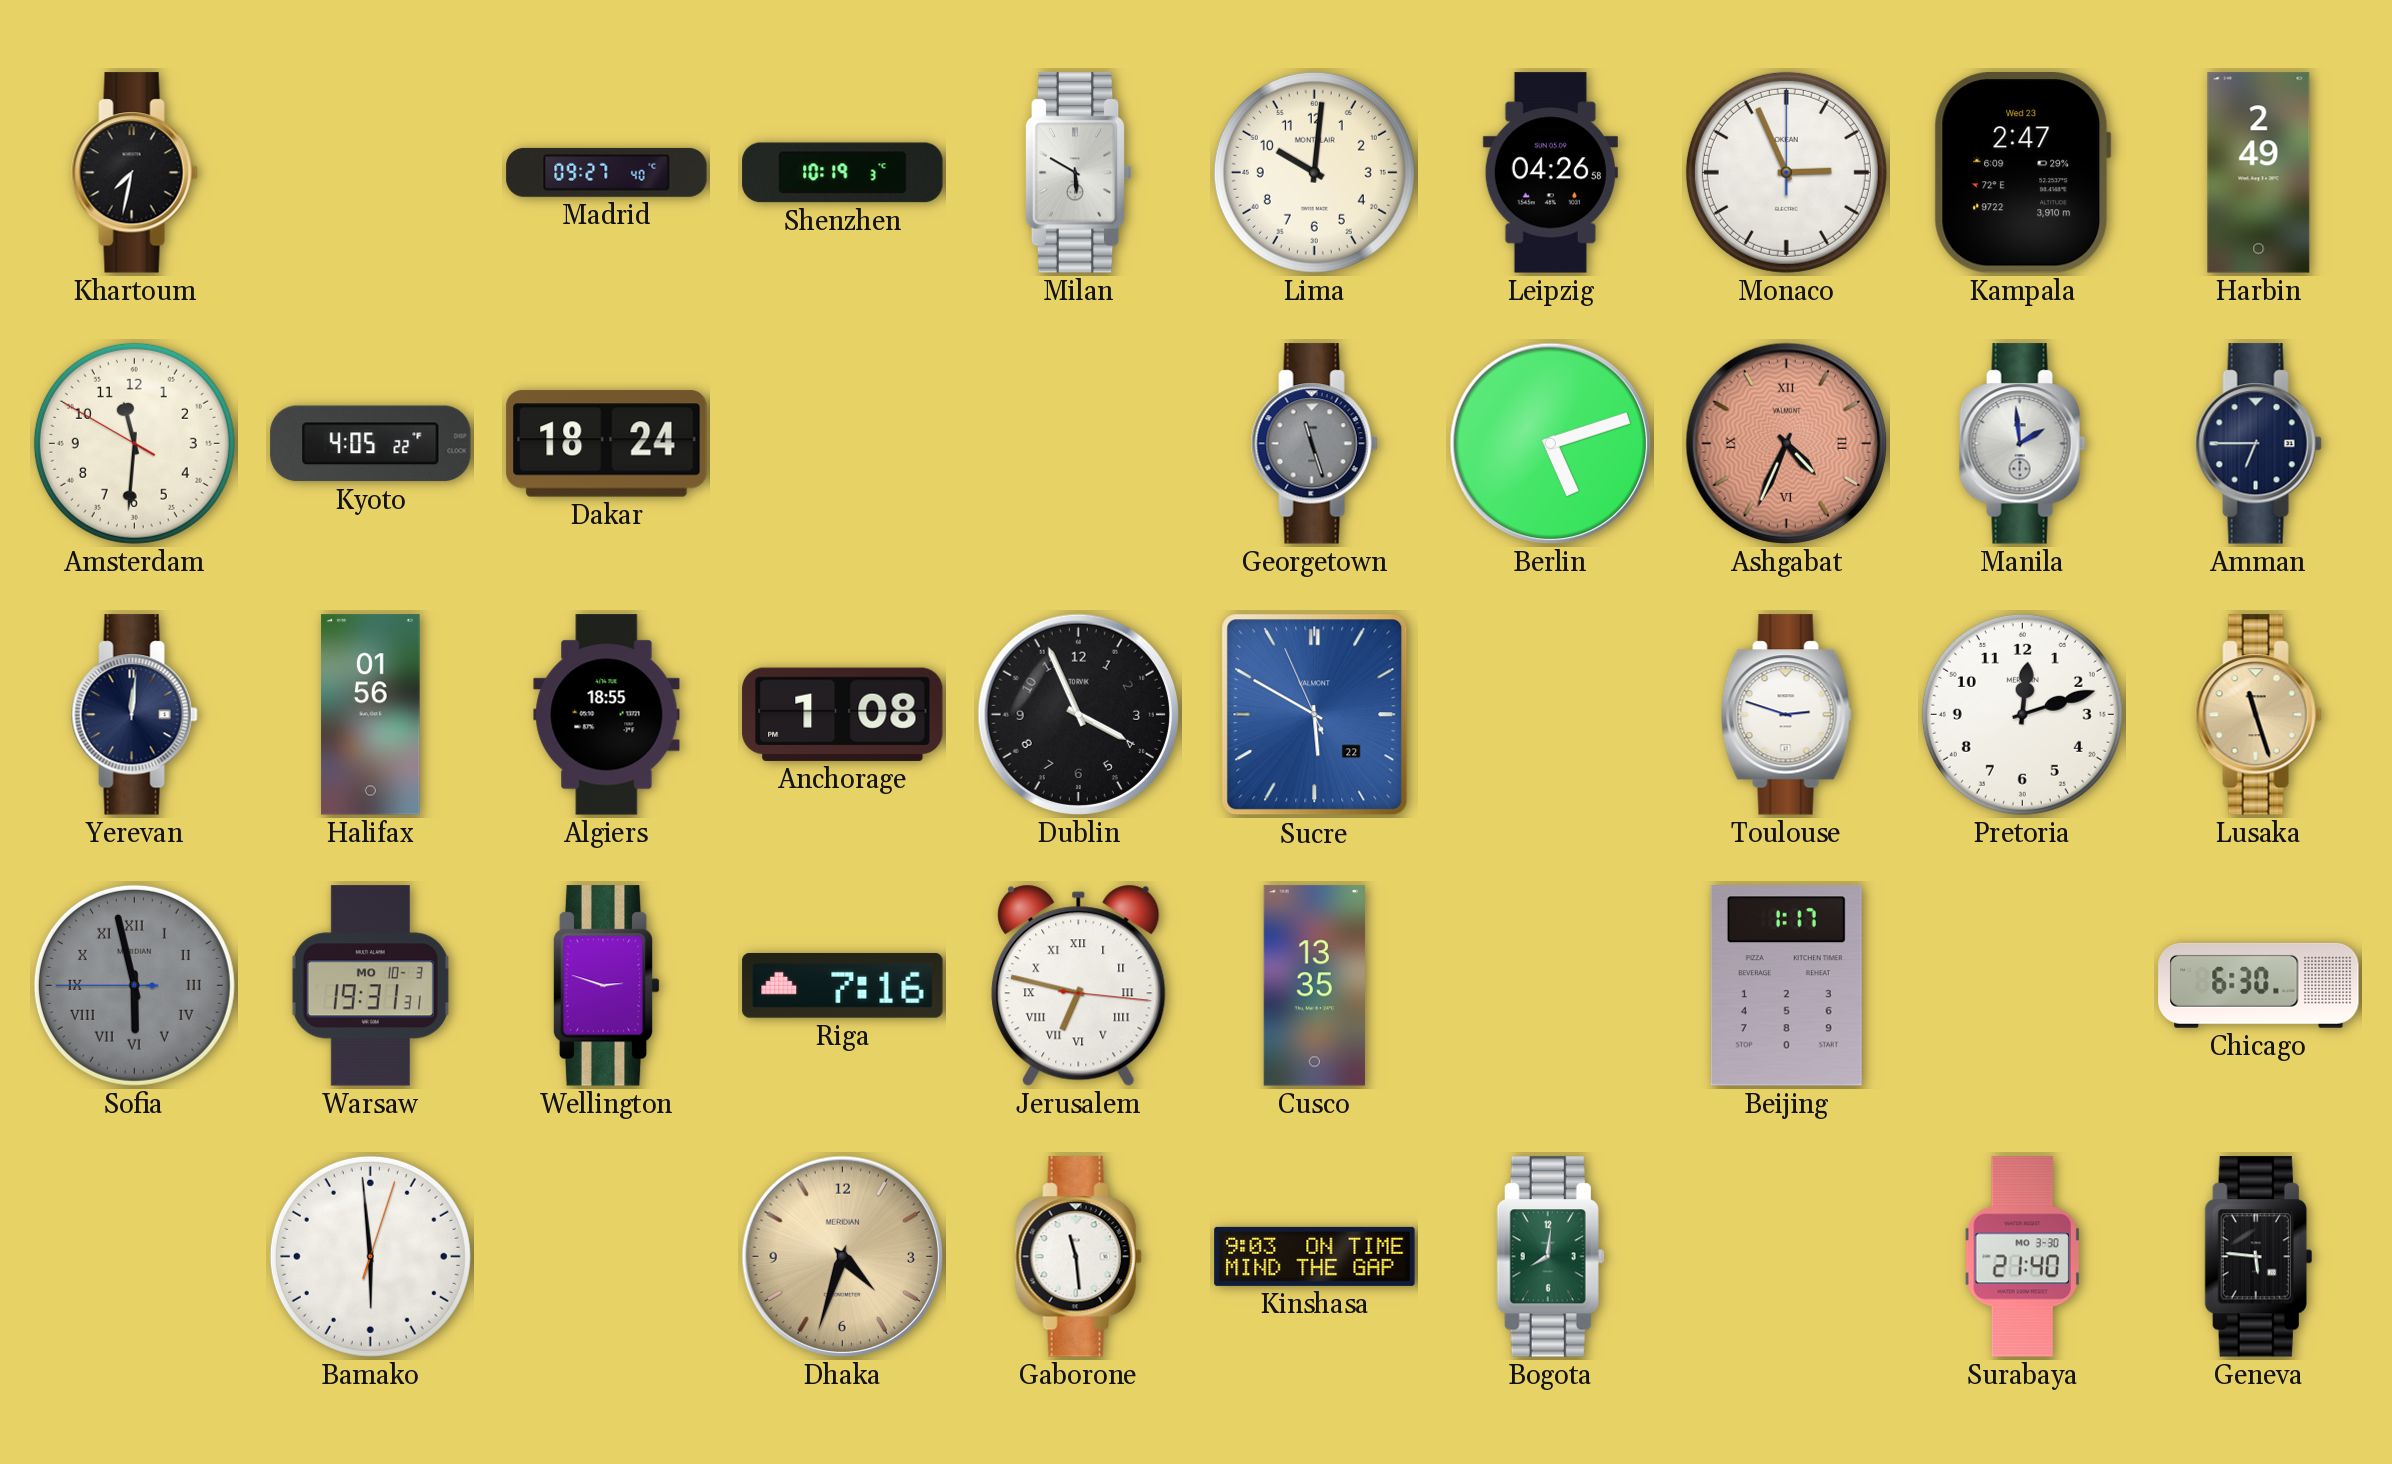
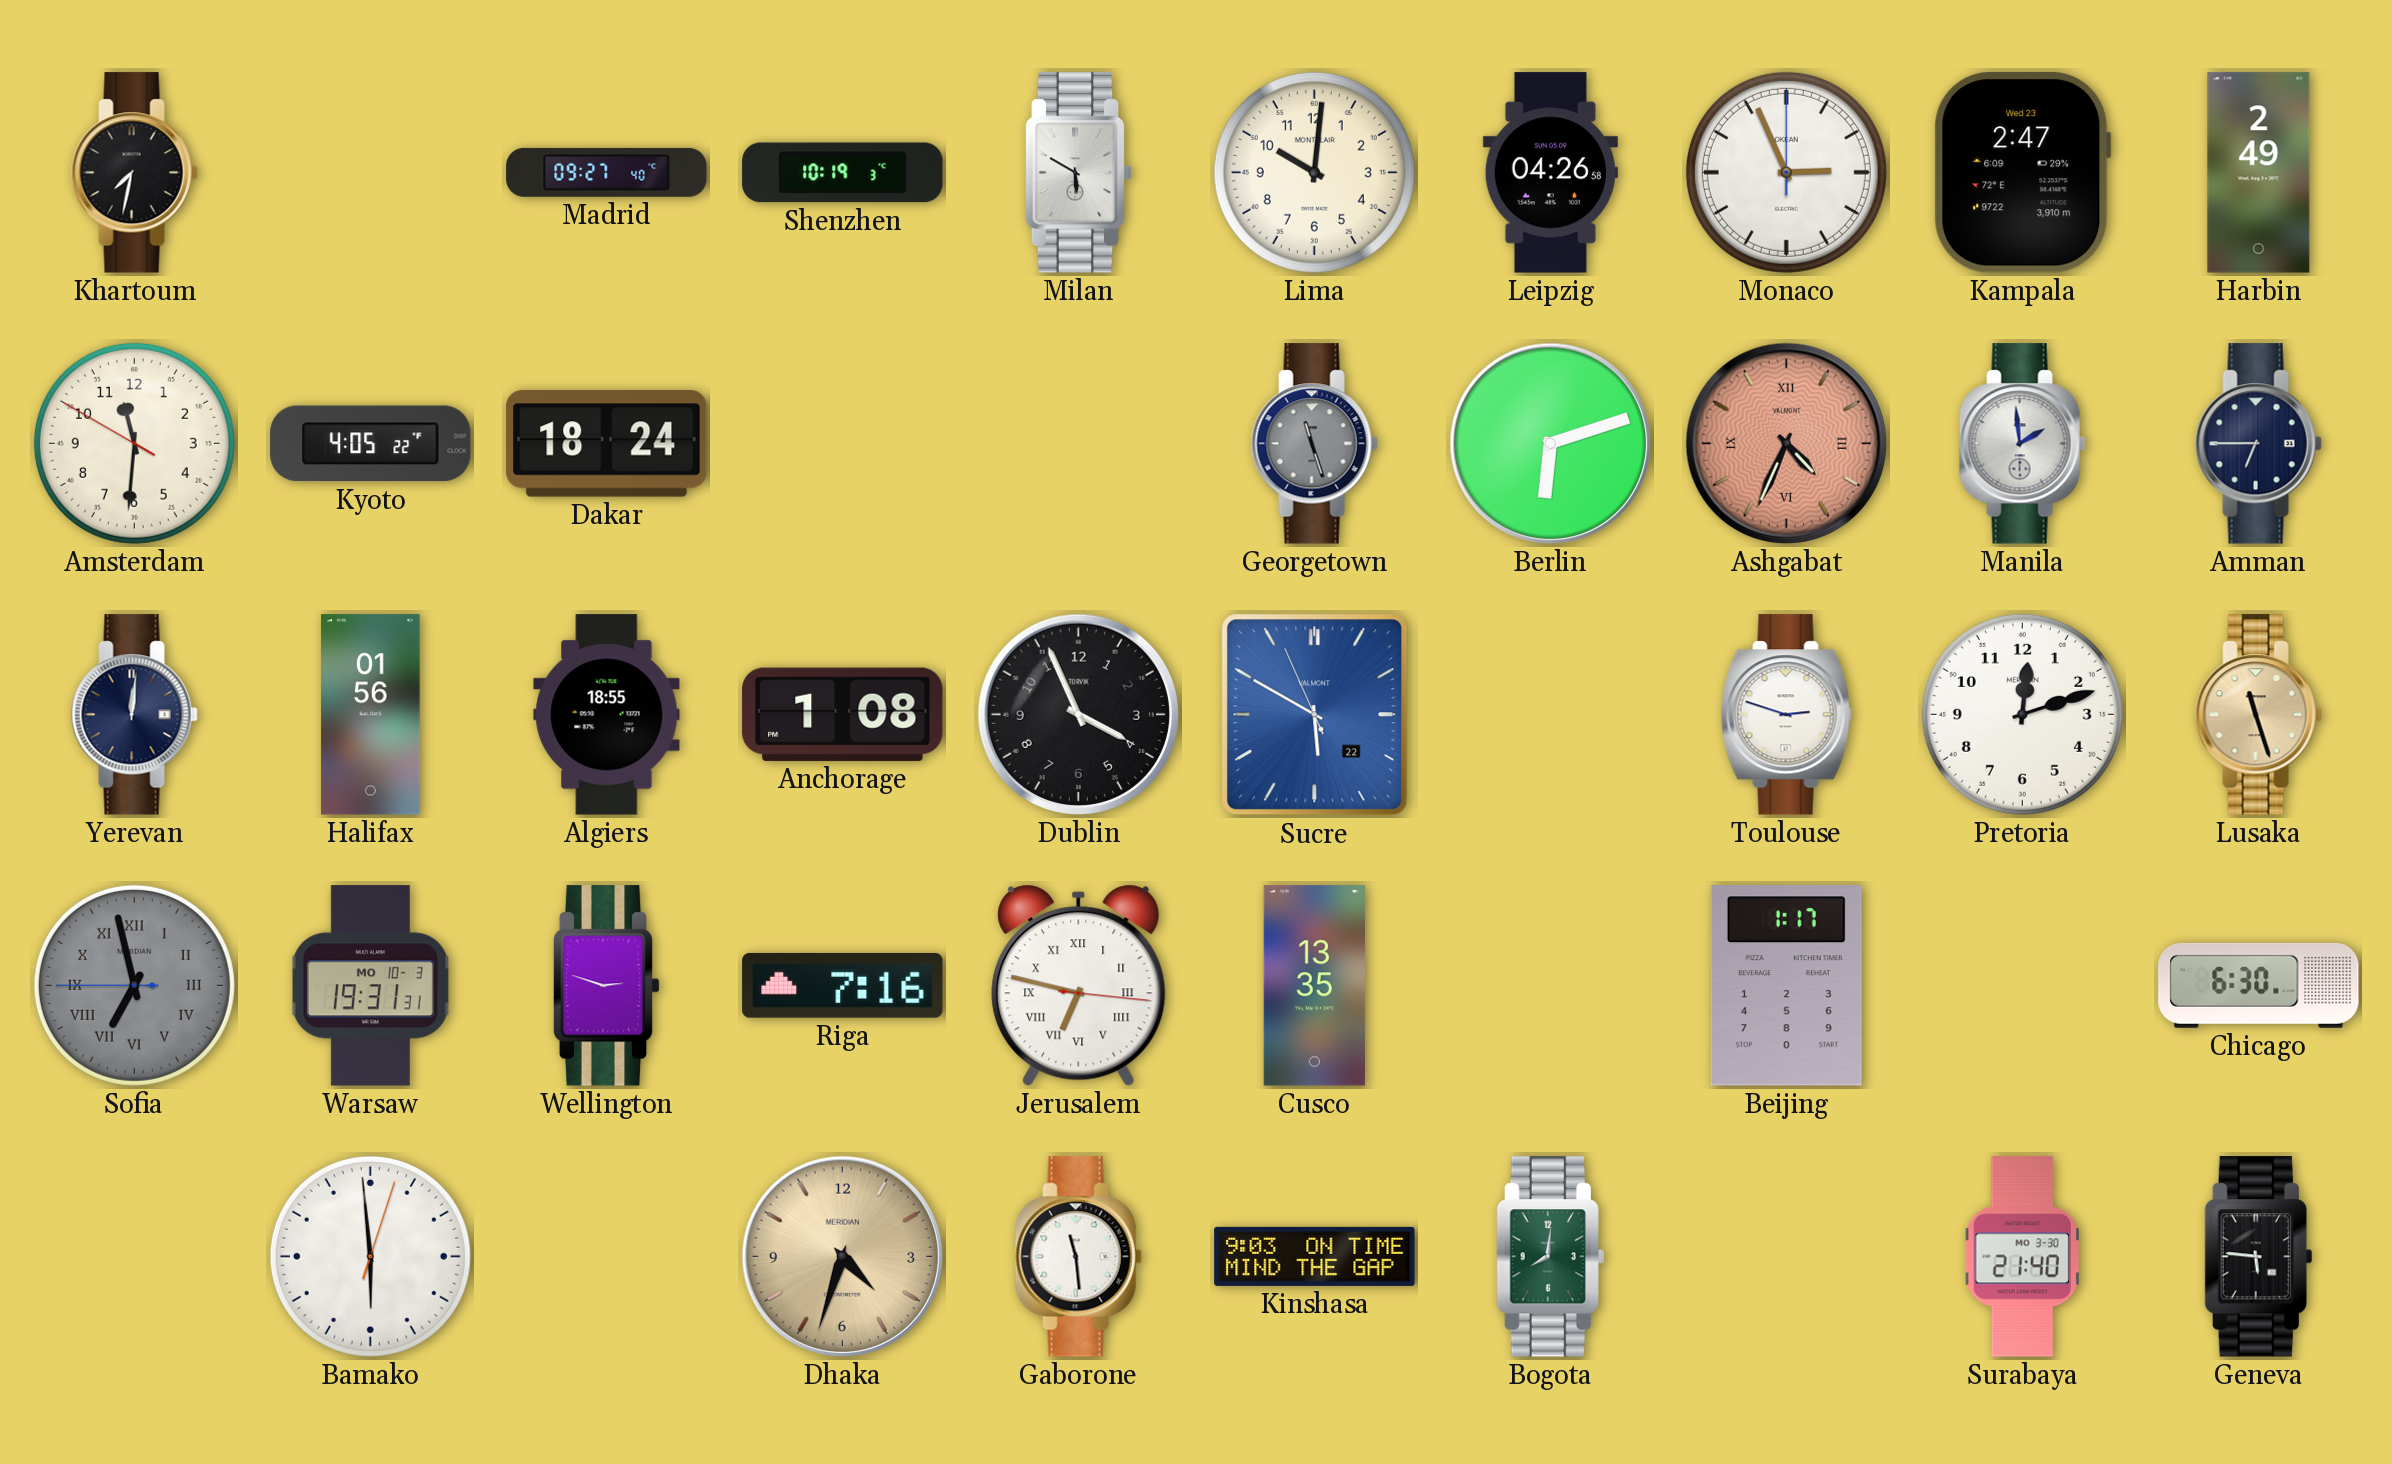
Berlin: 5:12 -> 6:12 (1550, 443)
Sofia: 5:57 -> 6:57 (134, 985)
